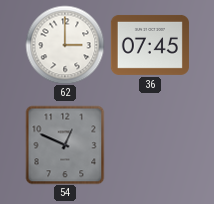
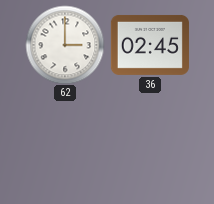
36: 07:45 -> 02:45 (150, 45)
54: 12:49 -> none (65, 145)
